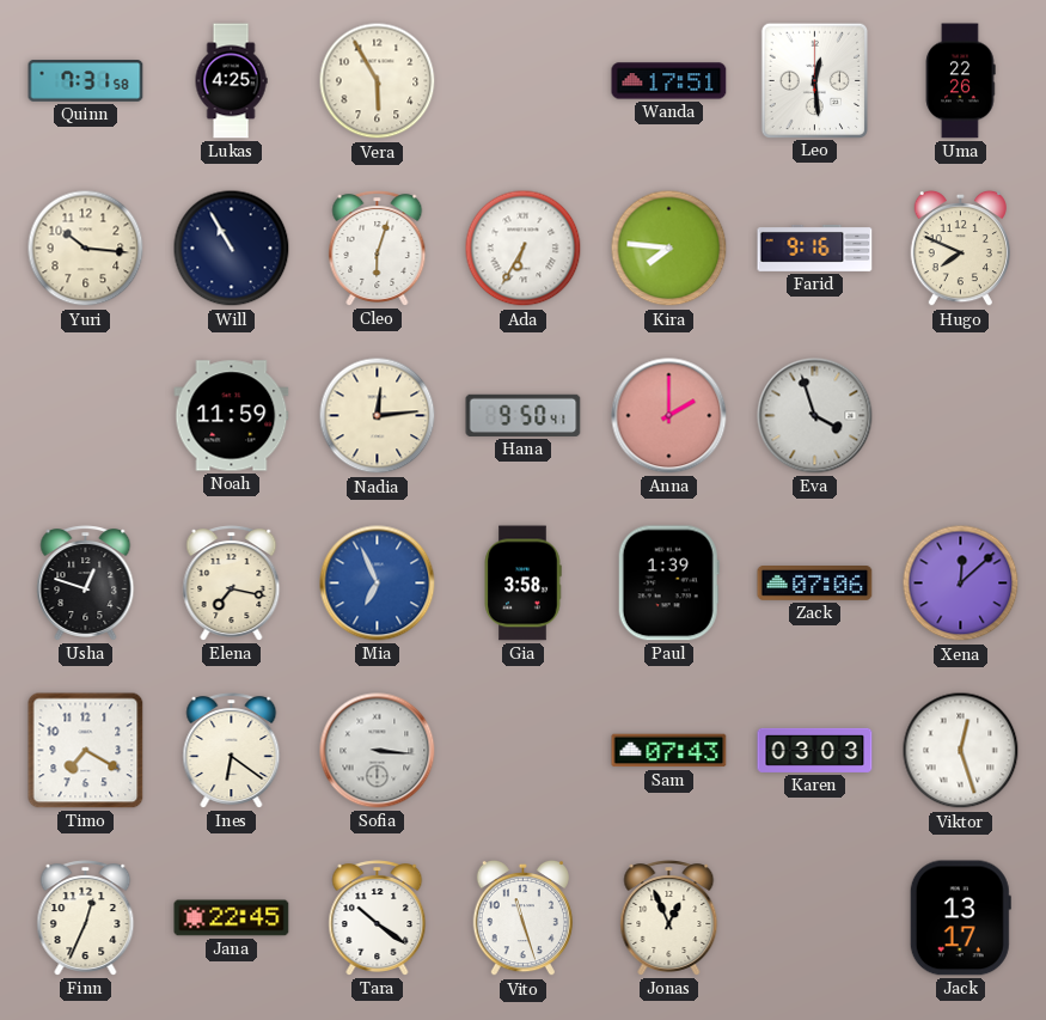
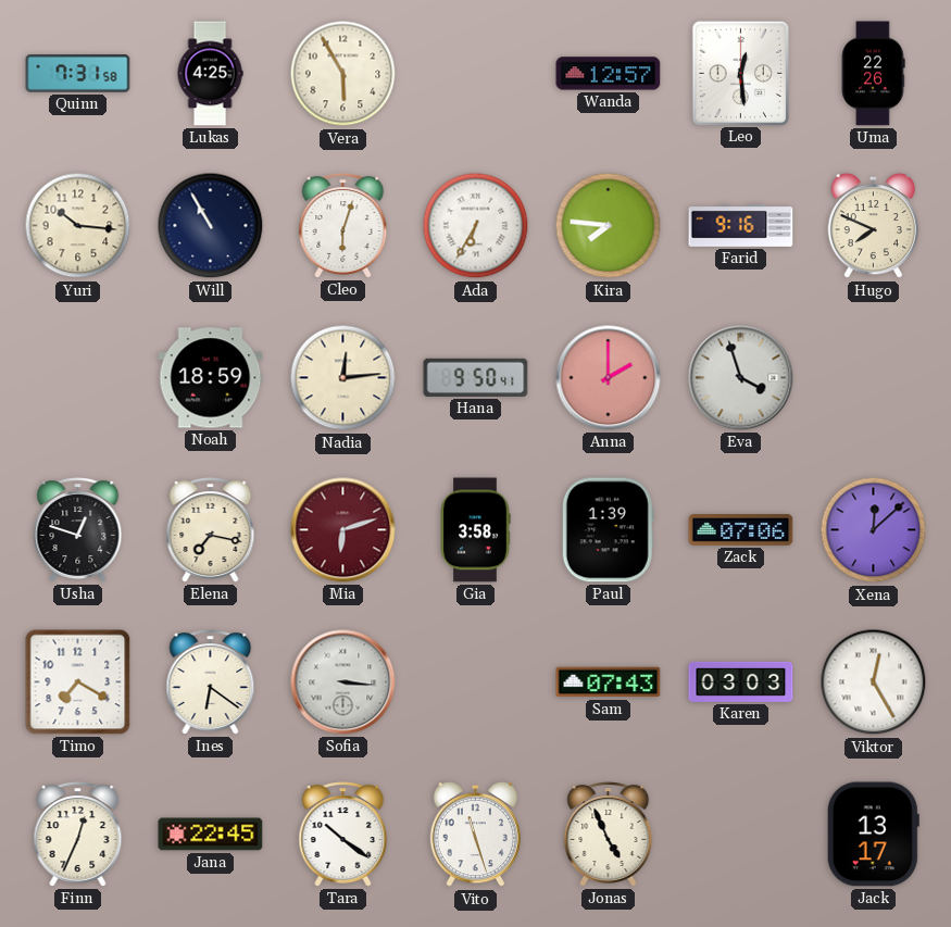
Wanda: 17:51 -> 12:57 (609, 74)
Noah: 11:59 -> 18:59 (211, 378)
Mia: 6:56 -> 6:12 (343, 530)
Mia dial: blue -> burgundy (343, 530)
Viktor: 12:27 -> 12:25 (874, 682)
Jonas: 12:56 -> 4:56 (609, 835)
